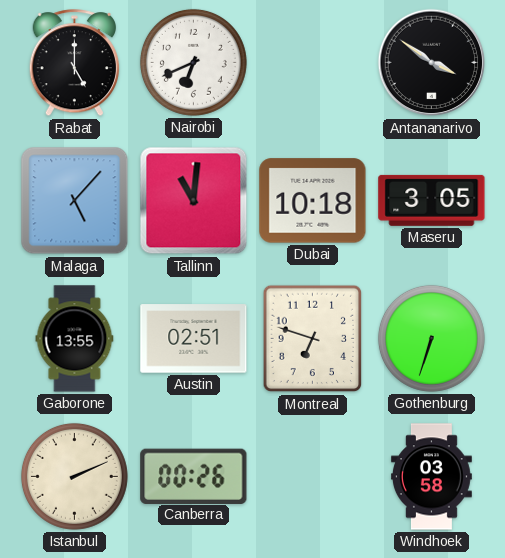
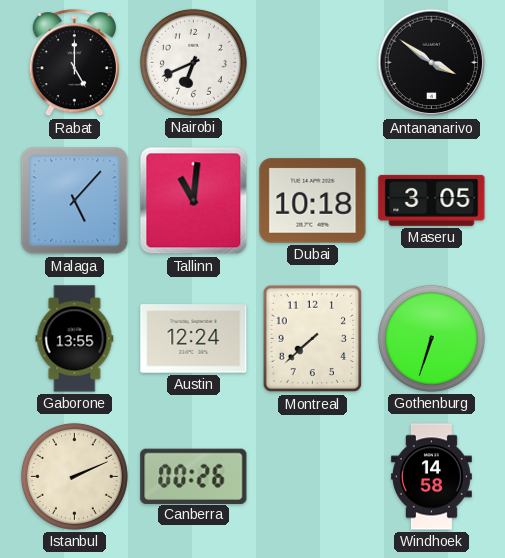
Austin: 02:51 -> 12:24 (194, 339)
Montreal: 6:48 -> 7:38 (313, 339)
Windhoek: 03:58 -> 14:58 (431, 477)
